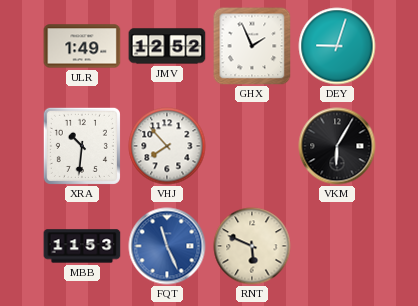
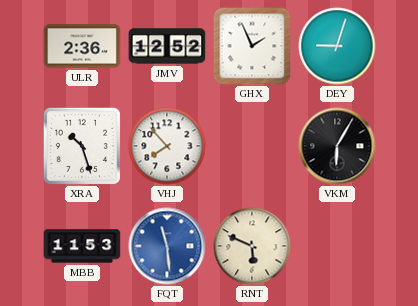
ULR: 1:49 -> 2:36 (82, 46)
XRA: 10:31 -> 10:27 (82, 146)
FQT: 11:26 -> 11:29 (167, 246)
